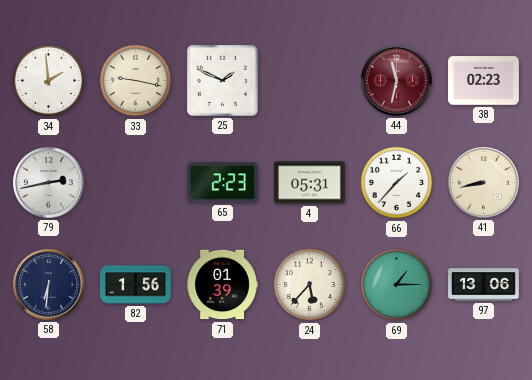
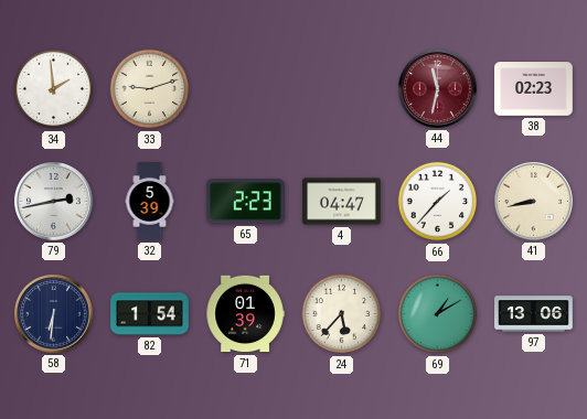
33: 9:17 -> 9:12 (150, 89)
25: 1:49 -> none (222, 80)
32: none -> 5:39 (150, 202)
4: 05:31 -> 04:47 (342, 202)
82: 1:56 -> 1:54 (150, 314)
69: 1:15 -> 1:10 (438, 314)
